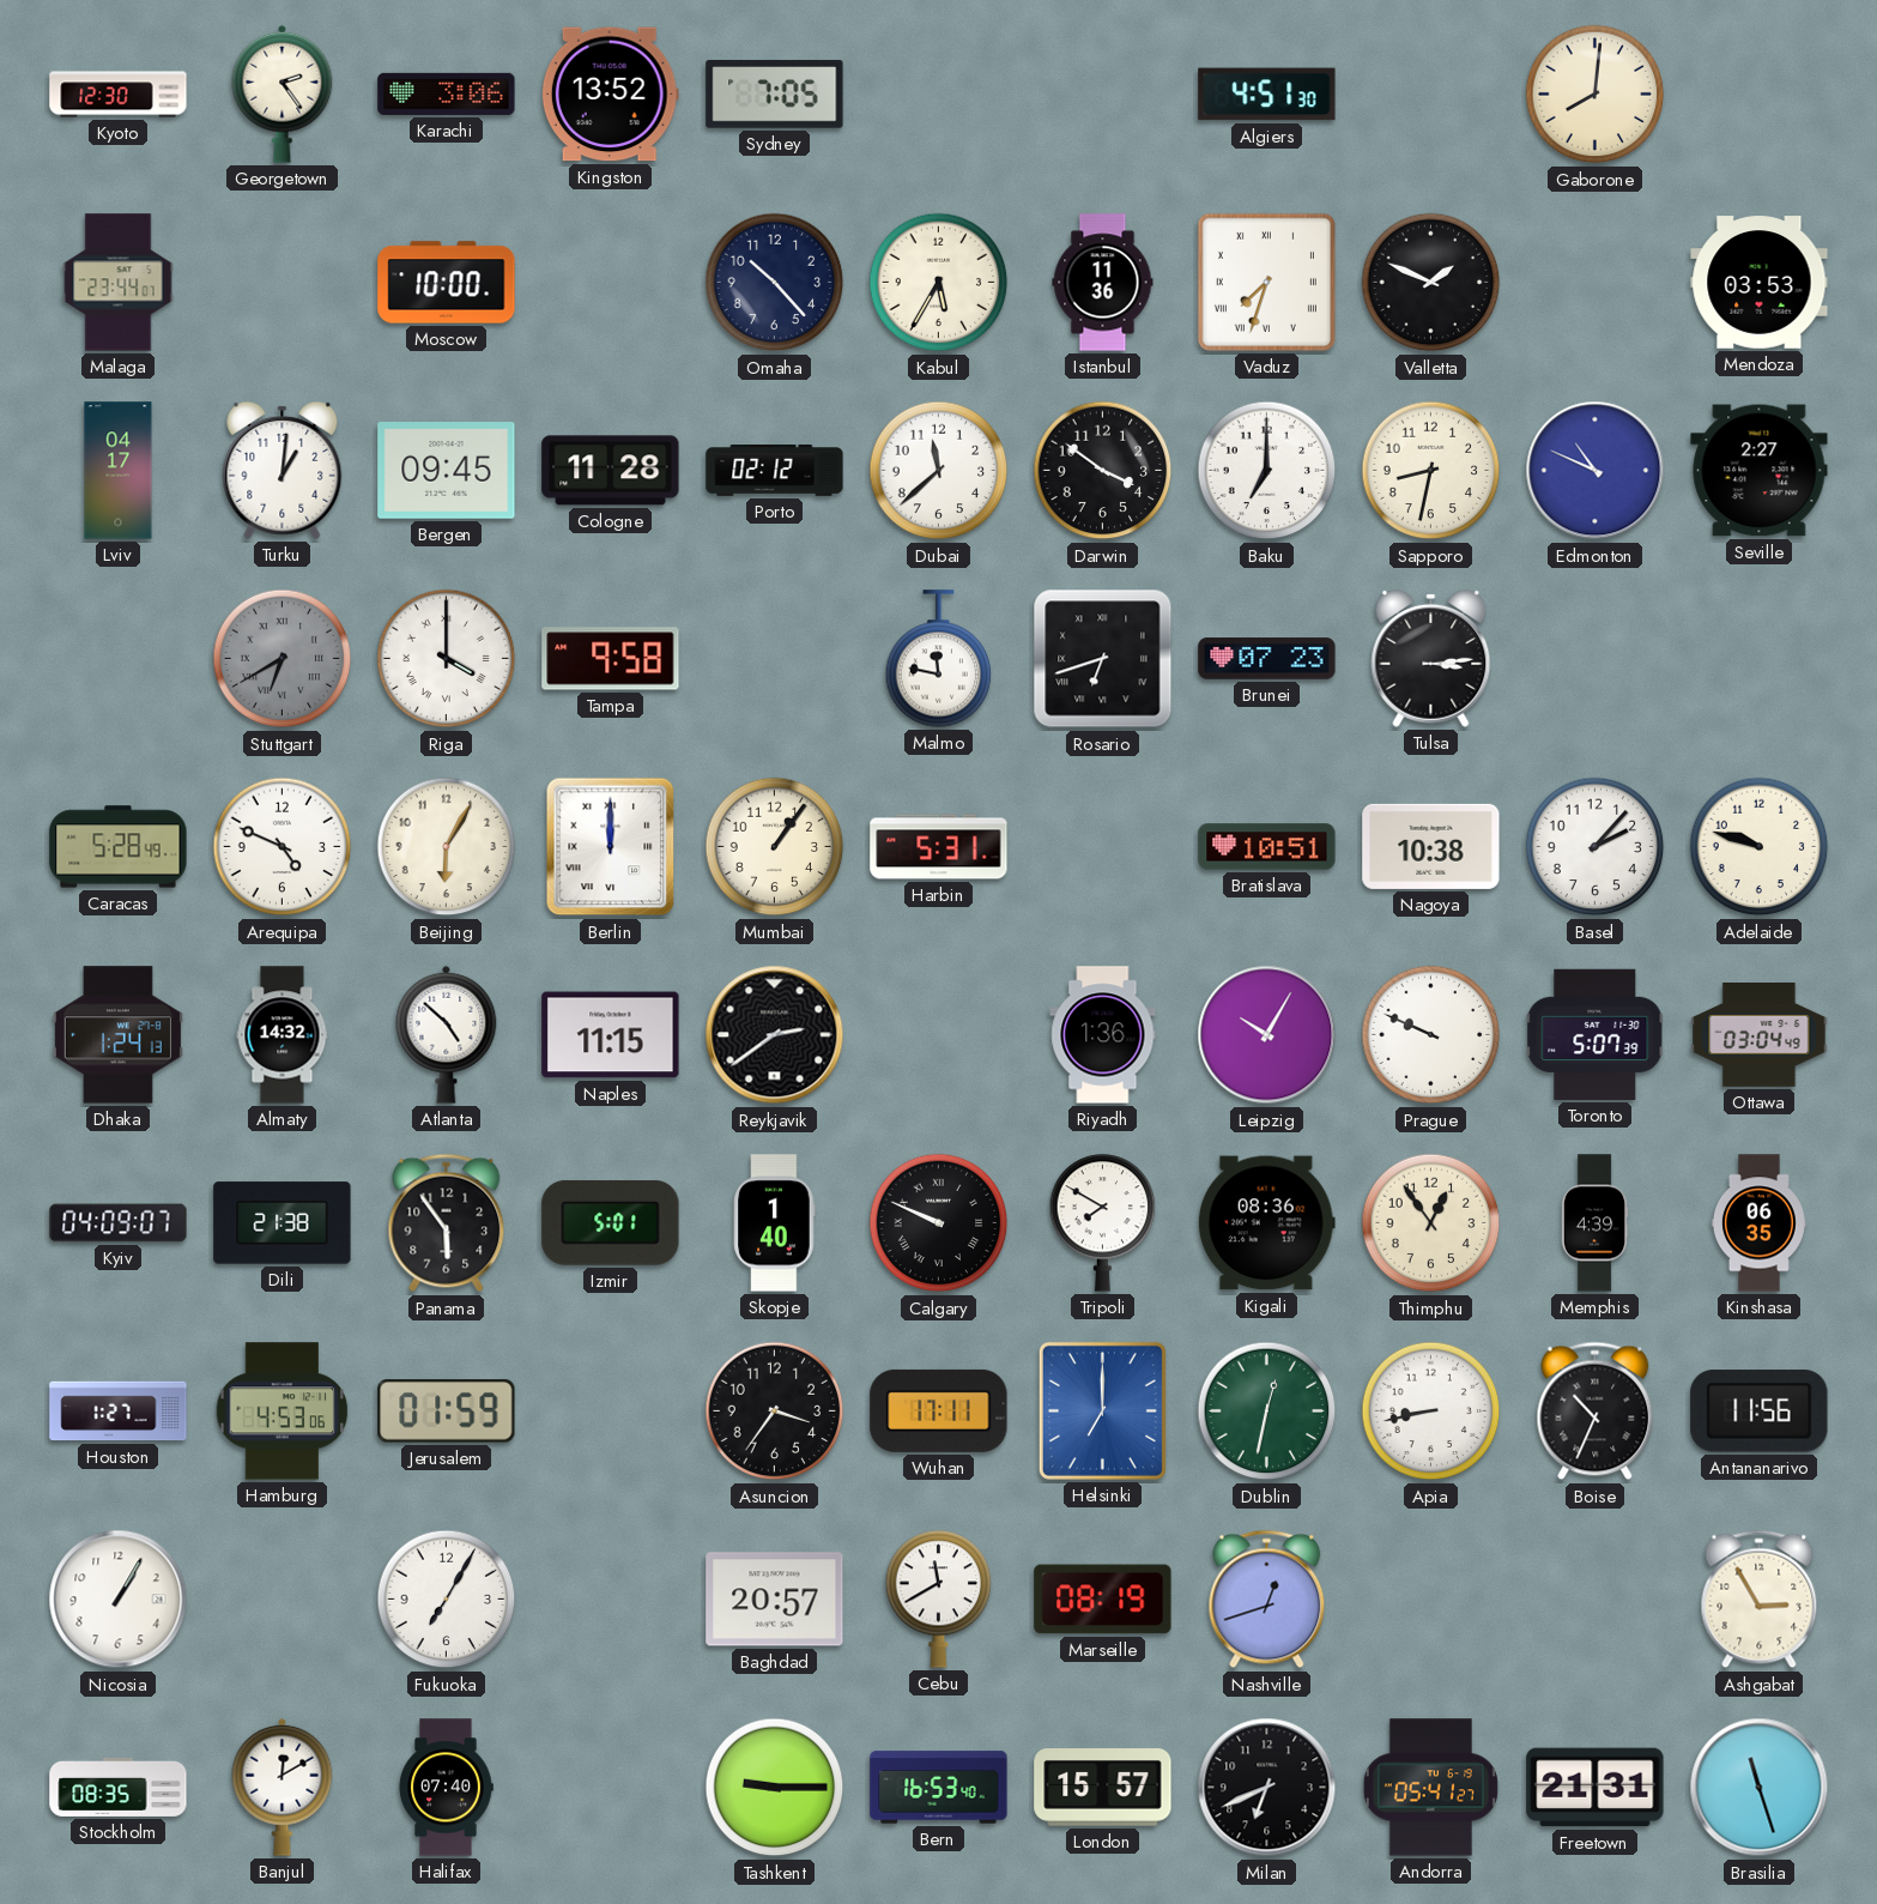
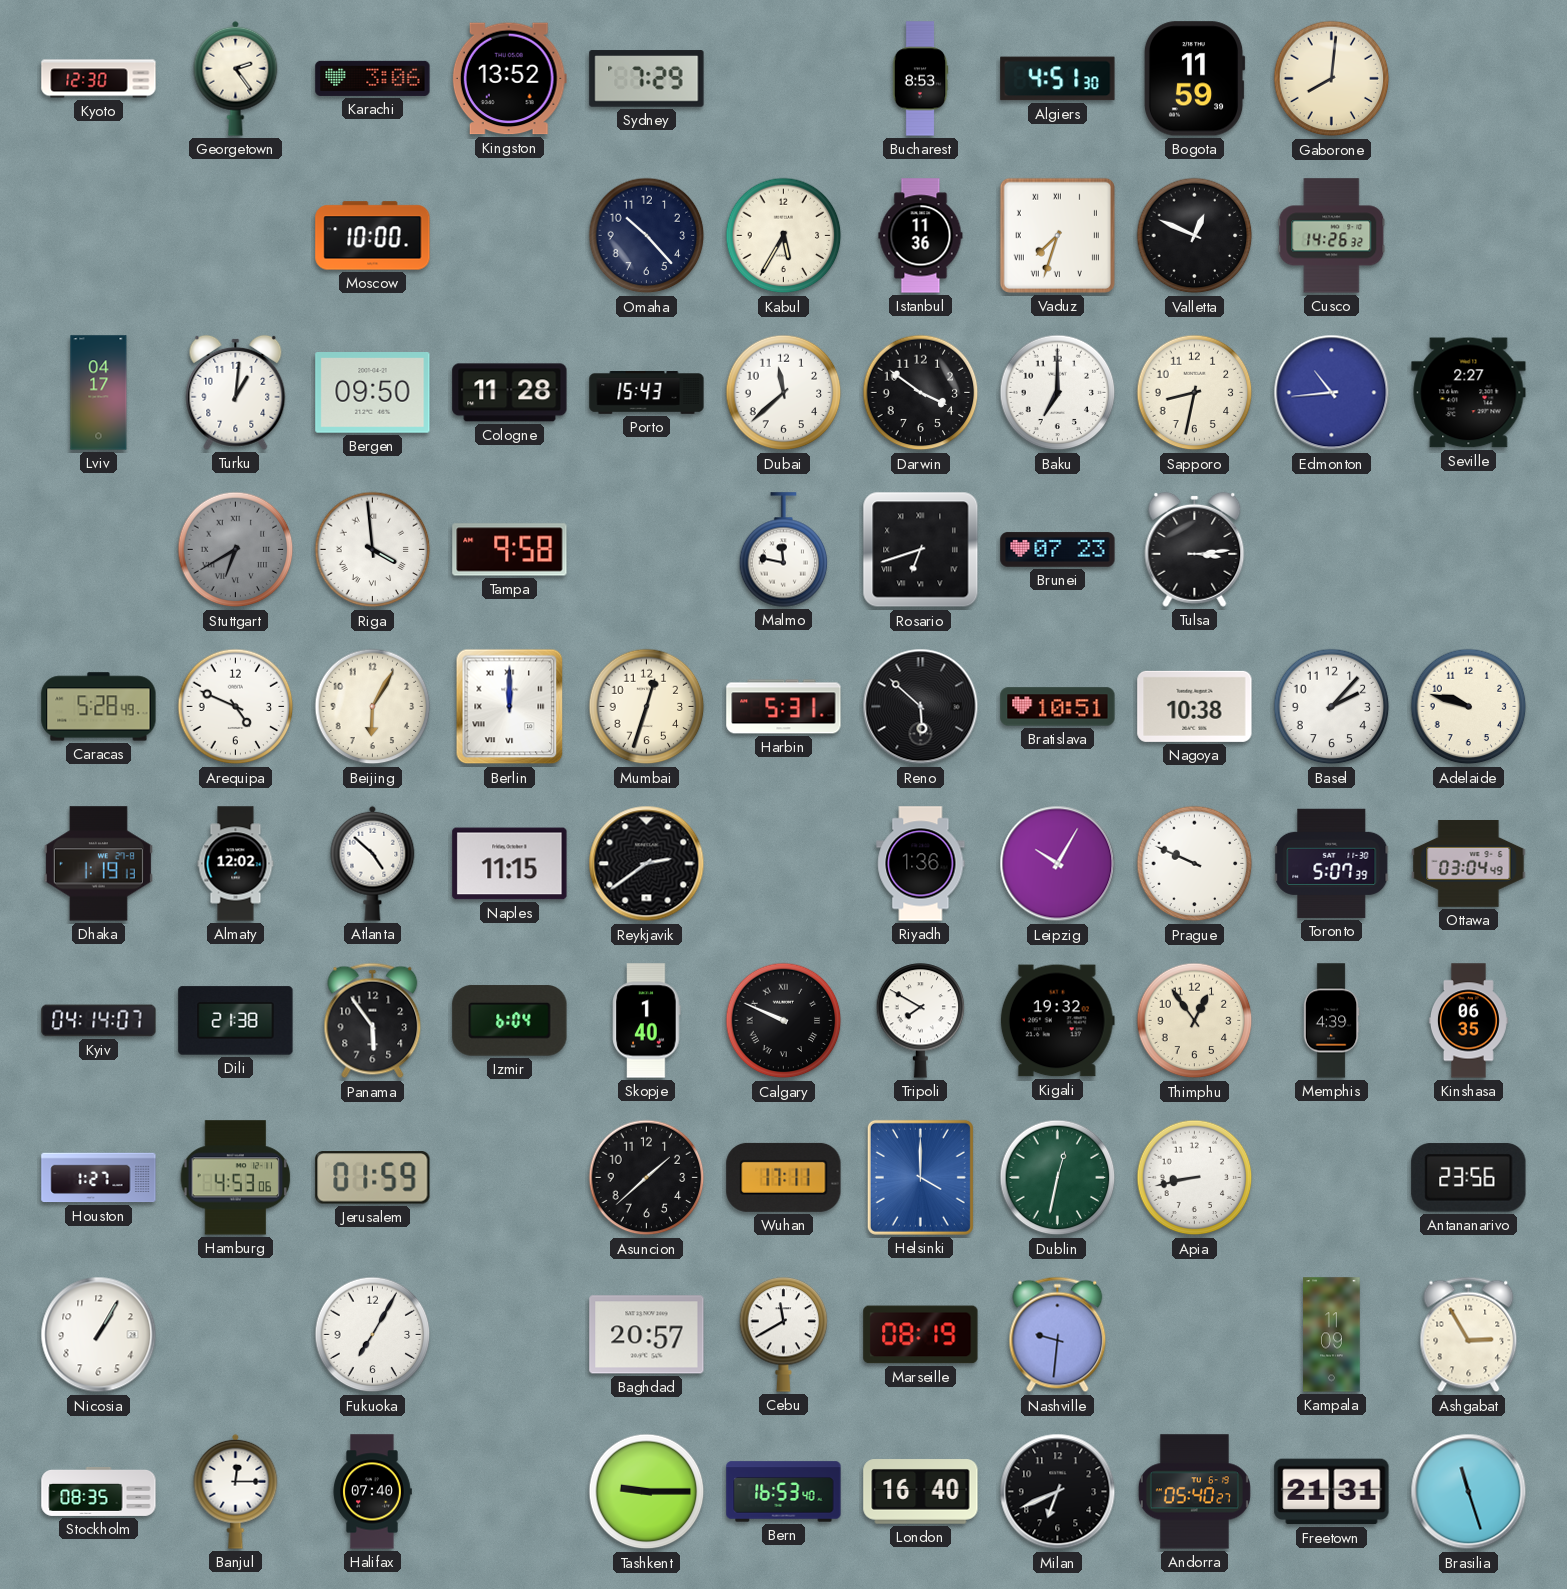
Sydney: 7:05 -> 7:29 (647, 79)
Bucharest: none -> 8:53 (920, 79)
Bogota: none -> 11:59 (1194, 79)
Malaga: 23:44 -> none (119, 283)
Valletta: 1:49 -> 12:49 (1195, 236)
Cusco: none -> 14:26 (1332, 236)
Mendoza: 03:53 -> none (1760, 283)
Bergen: 09:45 -> 09:50 (373, 393)
Porto: 02:12 -> 15:43 (647, 393)
Edmonton: 10:49 -> 10:44 (1332, 393)
Riga: 4:00 -> 3:59 (373, 550)
Mumbai: 1:06 -> 12:33 (647, 707)
Reno: none -> 5:52 (921, 707)
Dhaka: 1:24 -> 1:19 (98, 864)
Almaty: 14:32 -> 12:02 (236, 864)
Kyiv: 04:09 -> 04:14 (99, 1021)
Izmir: 5:01 -> 6:04 (510, 1021)
Kigali: 08:36 -> 19:32 (1057, 1021)
Asuncion: 3:36 -> 1:38 (647, 1178)
Helsinki: 7:00 -> 4:00 (920, 1177)
Boise: 10:34 -> none (1596, 1412)
Antananarivo: 11:56 -> 23:56 (1469, 1178)
Nashville: 12:42 -> 9:31 (1058, 1335)
Kampala: none -> 11:09 (1332, 1335)
Banjul: 12:10 -> 12:15 (236, 1491)
London: 15:57 -> 16:40 (921, 1492)
Andorra: 05:41 -> 05:40 (1194, 1492)
